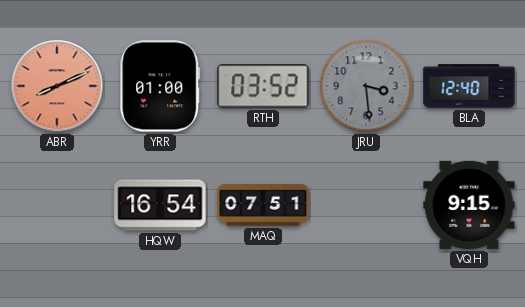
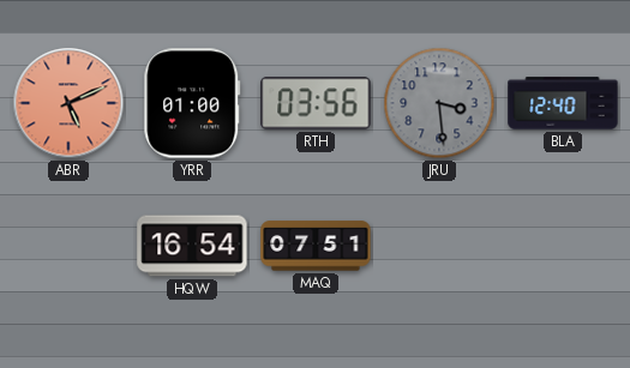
ABR: 8:11 -> 5:11 (68, 103)
RTH: 03:52 -> 03:56 (316, 103)
VQH: 9:15 -> none (469, 205)
